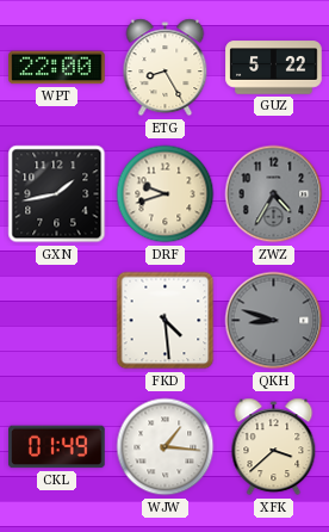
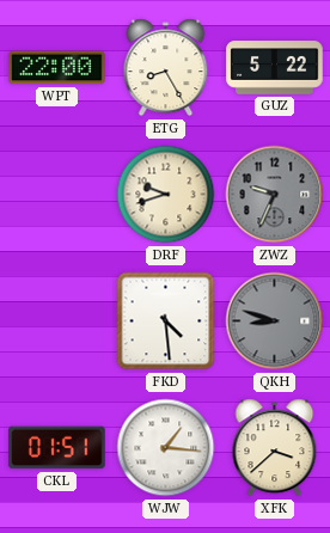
GXN: 1:43 -> none (57, 194)
ZWZ: 4:35 -> 9:34 (275, 195)
CKL: 01:49 -> 01:51 (57, 448)
